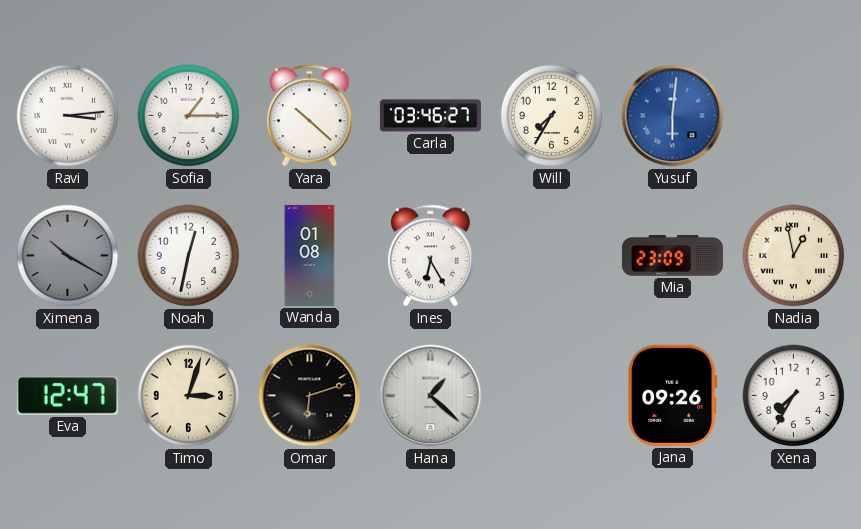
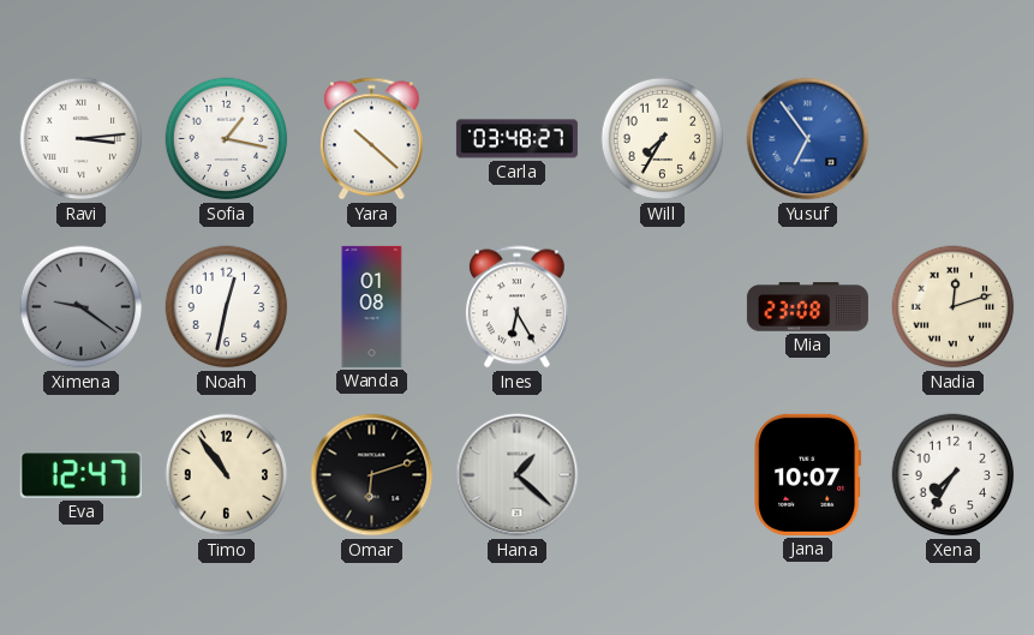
Sofia: 1:15 -> 1:17 (227, 139)
Carla: 03:46 -> 03:48 (516, 139)
Yusuf: 6:01 -> 6:54 (808, 139)
Ximena: 10:20 -> 9:21 (82, 307)
Mia: 23:09 -> 23:08 (807, 307)
Nadia: 12:58 -> 12:12 (954, 307)
Timo: 3:03 -> 10:54 (227, 475)
Jana: 09:26 -> 10:07 (808, 474)
